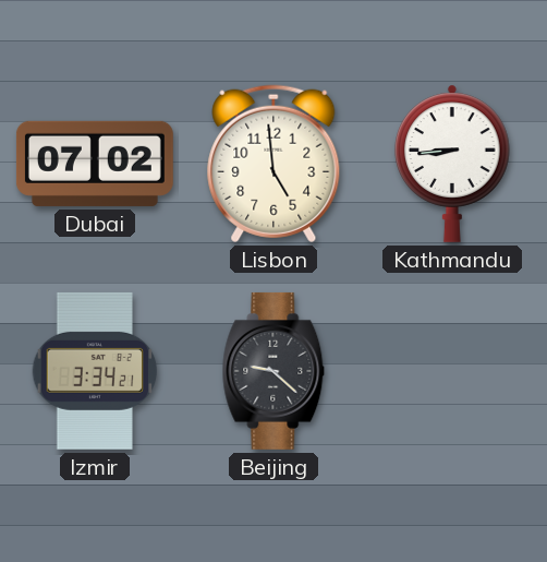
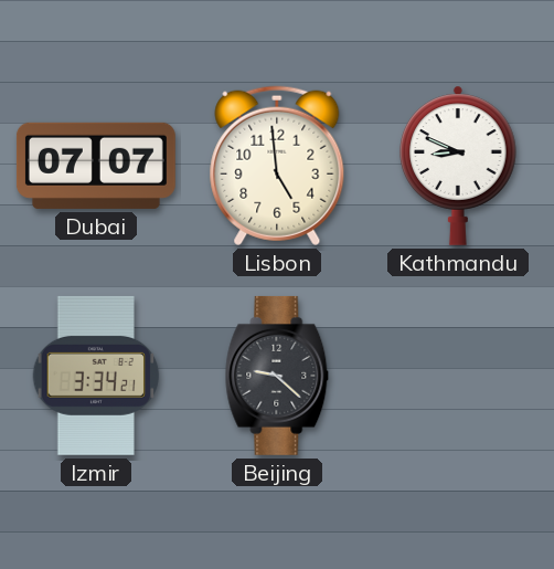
Dubai: 07:02 -> 07:07 (96, 166)
Kathmandu: 8:44 -> 8:49 (458, 166)
